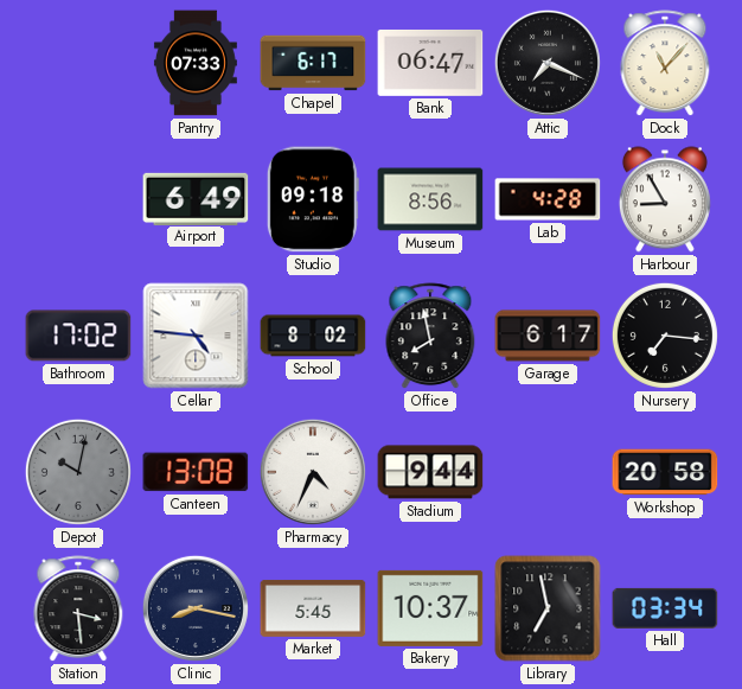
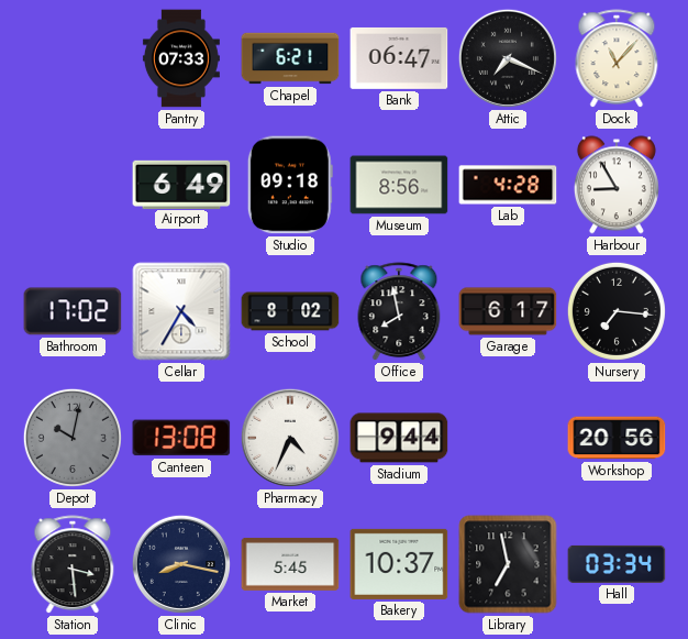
Chapel: 6:17 -> 6:21 (290, 58)
Cellar: 4:46 -> 4:35 (181, 311)
Workshop: 20:58 -> 20:56 (617, 438)
